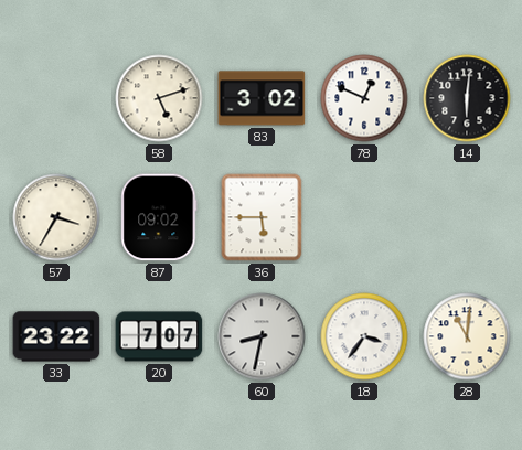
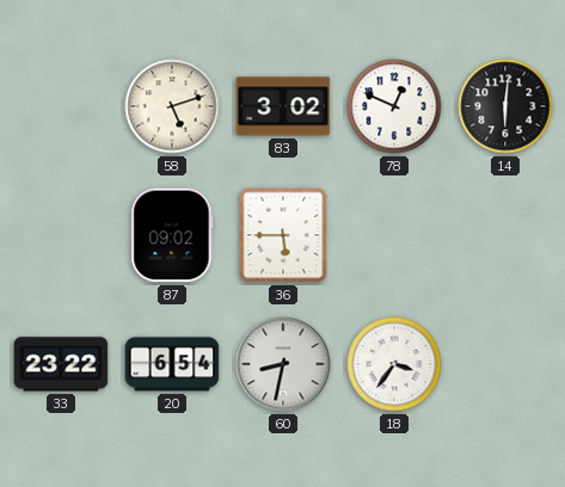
57: 3:35 -> none (56, 217)
20: 7:07 -> 6:54 (172, 364)
28: 11:01 -> none (467, 336)
